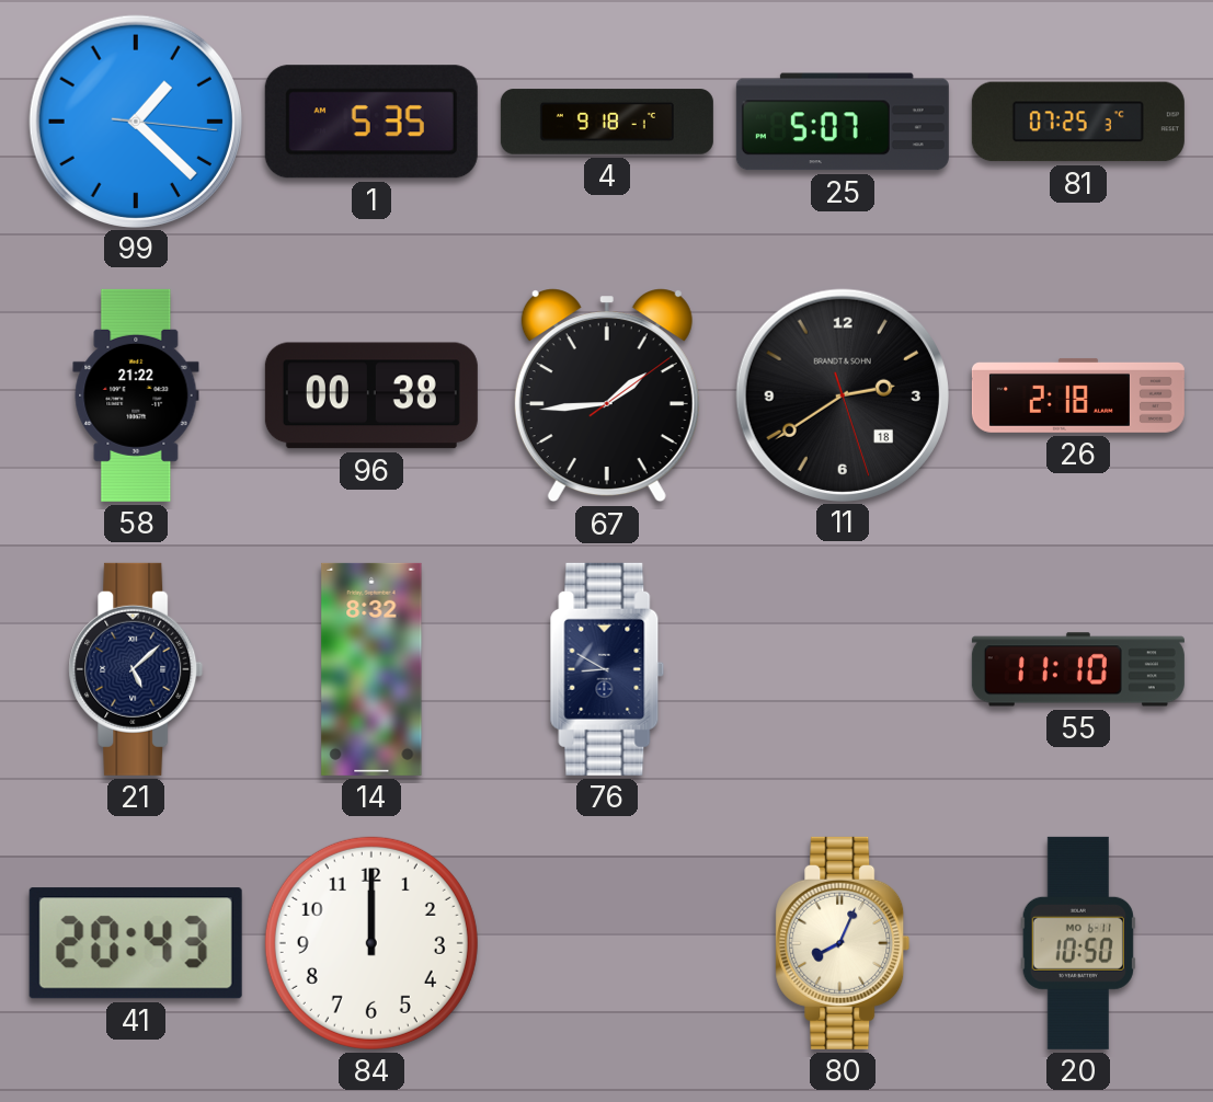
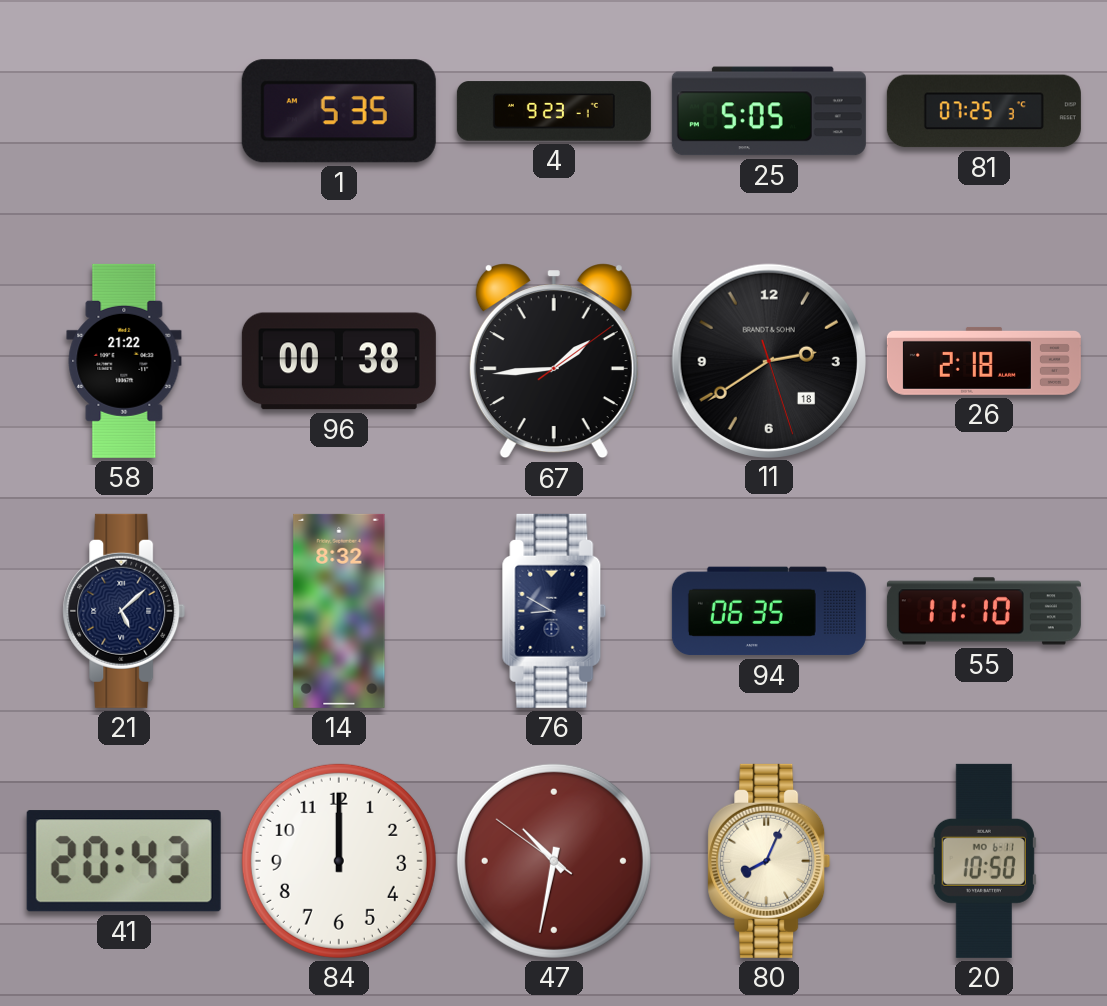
99: 1:22 -> none (135, 120)
4: 9:18 -> 9:23 (554, 111)
25: 5:07 -> 5:05 (769, 111)
94: none -> 06:35 (769, 611)
47: none -> 10:31 (554, 861)
